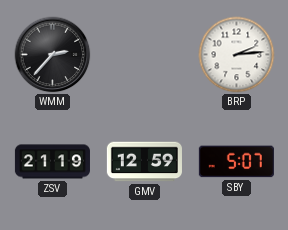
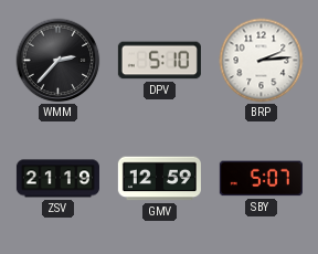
DPV: none -> 5:10 (159, 61)
